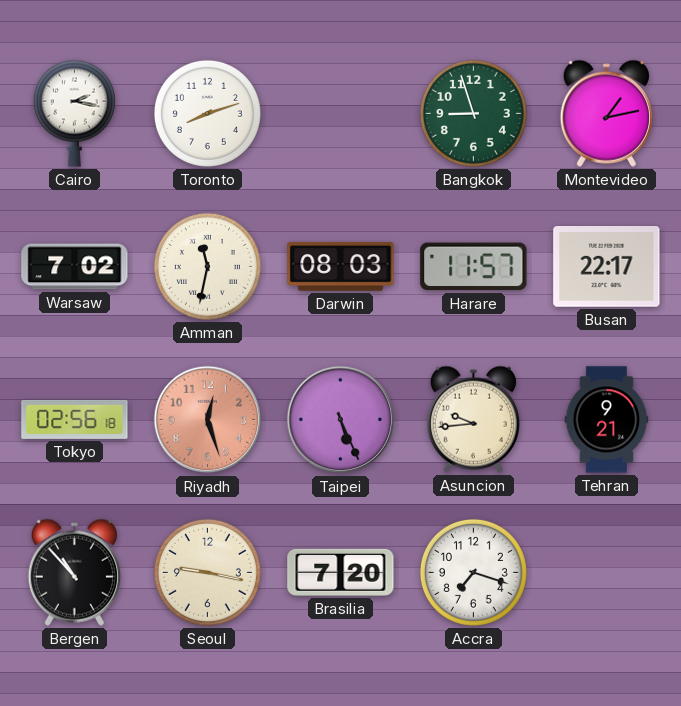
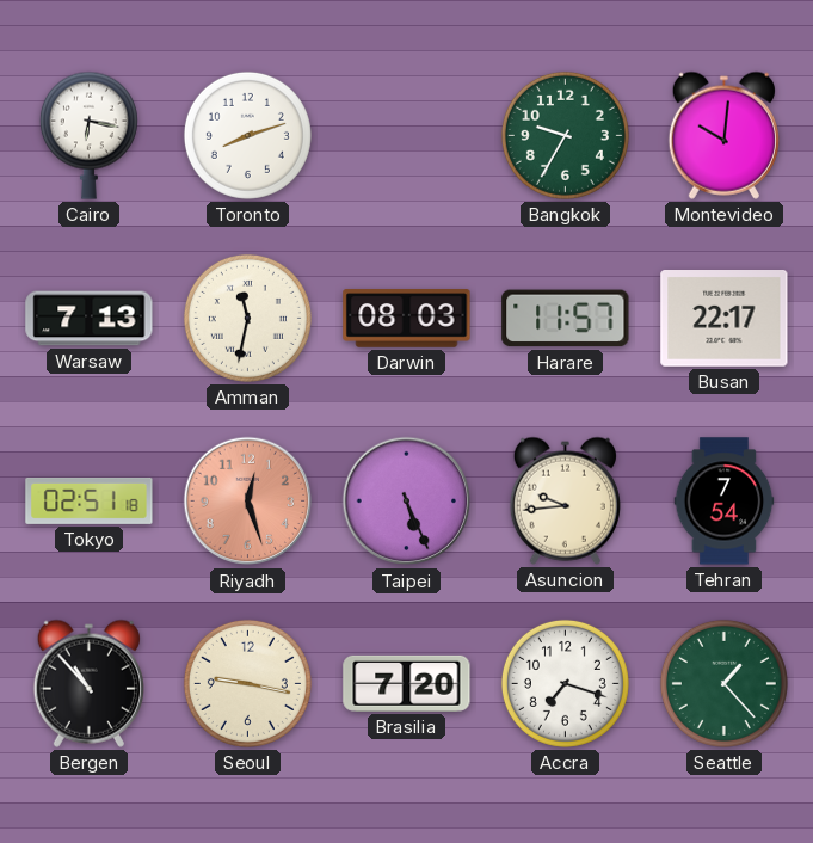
Cairo: 2:17 -> 6:17 (88, 135)
Bangkok: 8:57 -> 9:35 (565, 135)
Montevideo: 1:13 -> 10:01 (723, 135)
Warsaw: 7:02 -> 7:13 (90, 319)
Tokyo: 02:56 -> 02:51 (90, 500)
Tehran: 9:21 -> 7:54 (725, 502)
Seattle: none -> 1:23 (723, 683)
